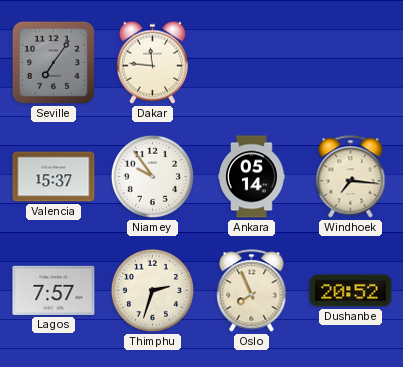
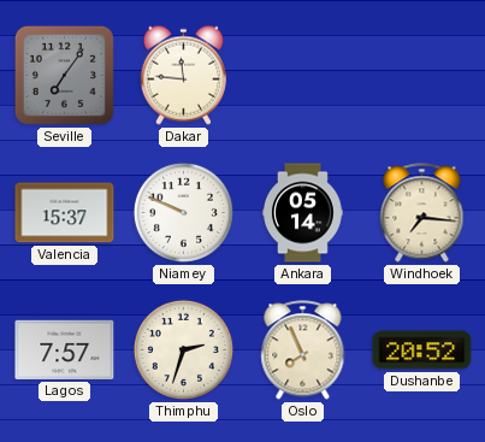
Niamey: 9:54 -> 9:49 (183, 212)
